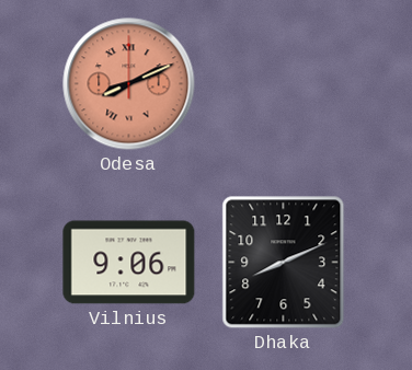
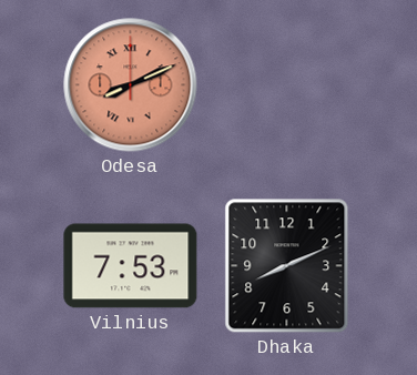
Vilnius: 9:06 -> 7:53 (131, 266)
